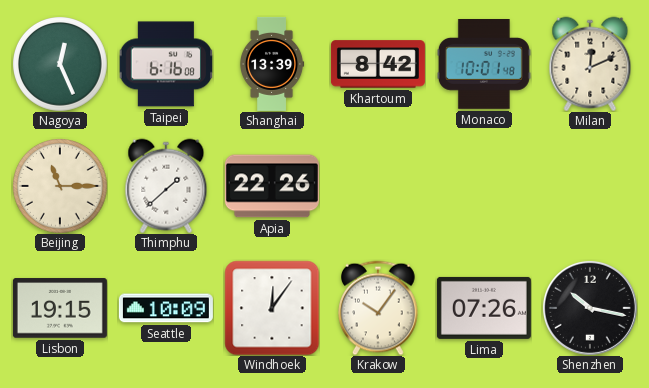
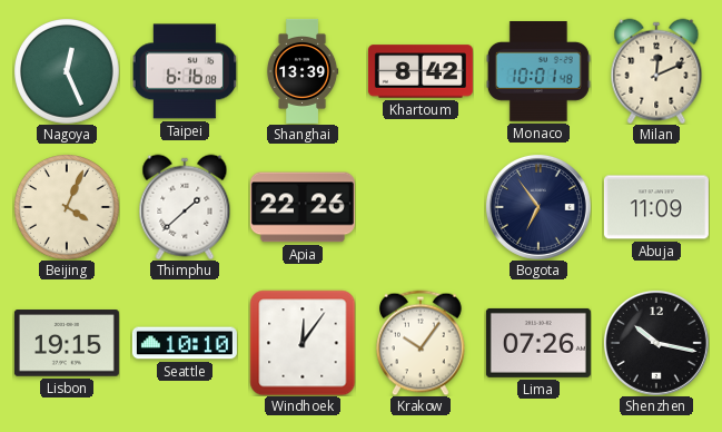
Beijing: 11:15 -> 4:04 (67, 207)
Bogota: none -> 6:54 (538, 207)
Abuja: none -> 11:09 (656, 207)
Seattle: 10:09 -> 10:10 (185, 343)
